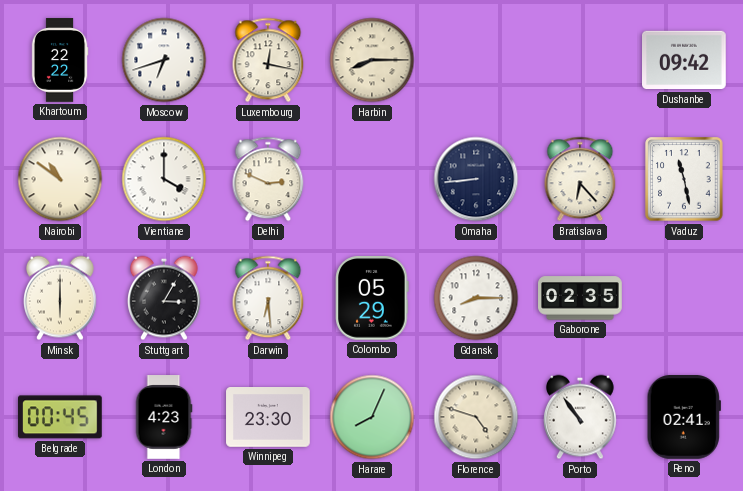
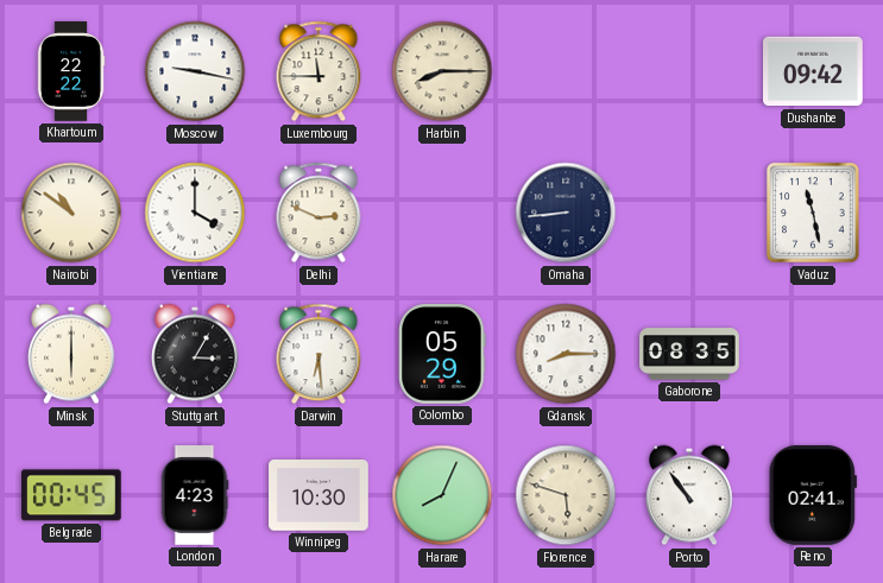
Moscow: 6:42 -> 9:17 (195, 71)
Luxembourg: 12:17 -> 11:45 (318, 71)
Bratislava: 6:23 -> none (580, 179)
Gaborone: 02:35 -> 08:35 (689, 354)
Winnipeg: 23:30 -> 10:30 (318, 495)
Florence: 4:48 -> 5:48 (566, 495)
